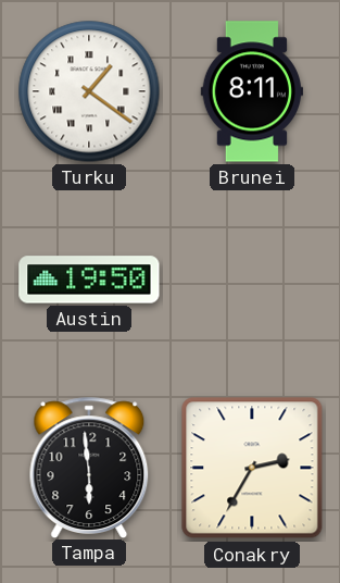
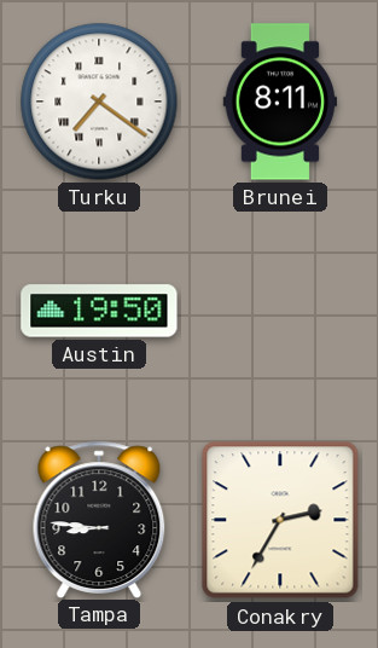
Turku: 1:21 -> 7:21 (99, 102)
Tampa: 5:59 -> 8:46 (99, 519)
